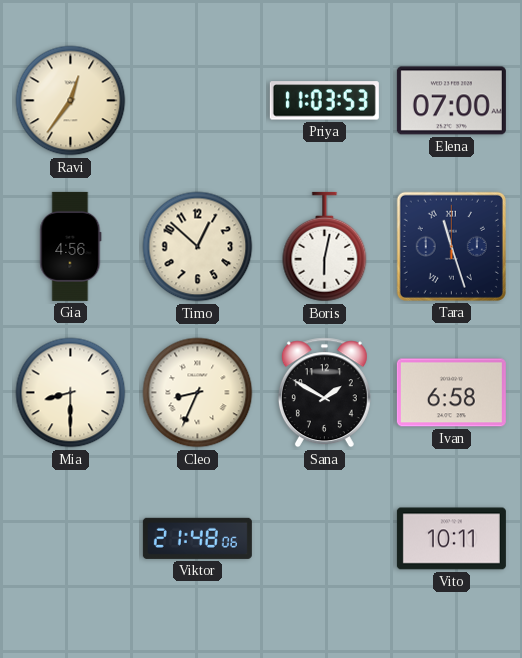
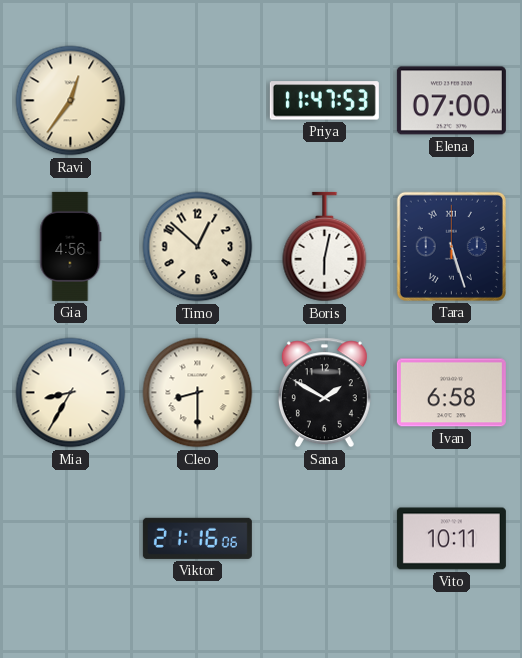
Priya: 11:03 -> 11:47 (324, 101)
Tara: 11:27 -> 5:27 (451, 246)
Mia: 8:30 -> 8:35 (71, 393)
Cleo: 8:34 -> 8:30 (198, 393)
Viktor: 21:48 -> 21:16 (197, 538)
